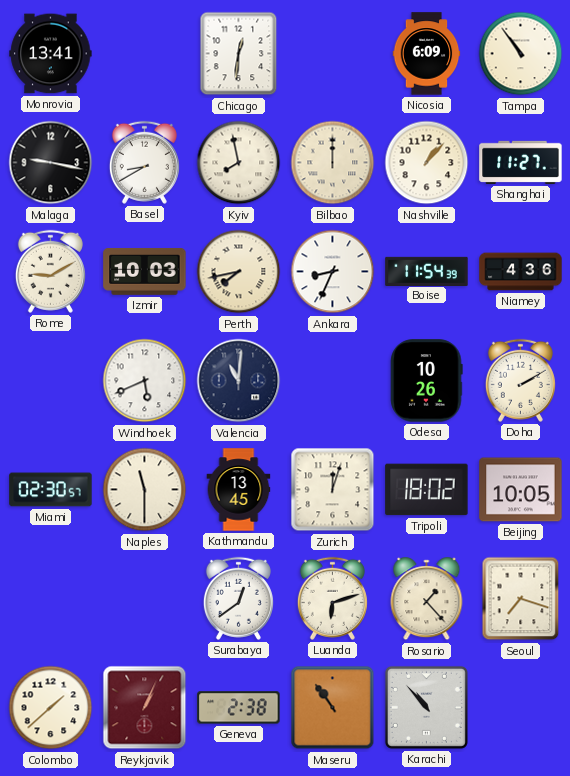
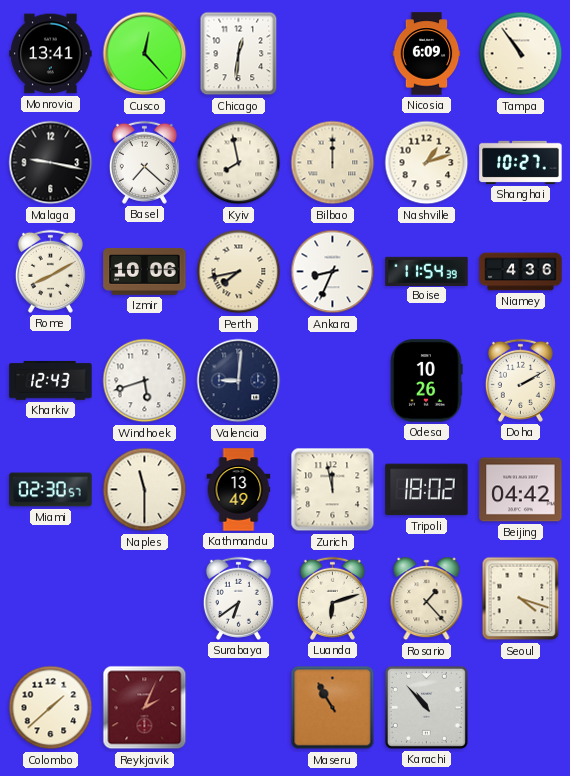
Cusco: none -> 12:23 (145, 54)
Basel: 8:40 -> 7:22 (144, 162)
Nashville: 1:07 -> 1:12 (427, 163)
Shanghai: 11:27 -> 10:27 (521, 162)
Rome: 9:10 -> 8:10 (50, 271)
Izmir: 10:03 -> 10:06 (145, 272)
Kharkiv: none -> 12:43 (51, 380)
Windhoek: 5:41 -> 5:42 (145, 381)
Valencia: 11:01 -> 9:01 (239, 381)
Kathmandu: 13:45 -> 13:49 (239, 490)
Zurich: 12:03 -> 11:58 (333, 490)
Beijing: 10:05 -> 04:42 (521, 490)
Surabaya: 12:39 -> 6:39 (238, 598)
Seoul: 7:18 -> 4:18 (521, 599)
Reykjavik: 1:04 -> 2:04 (145, 708)
Geneva: 2:38 -> none (239, 708)
Maseru: 10:54 -> 10:55 (333, 708)
